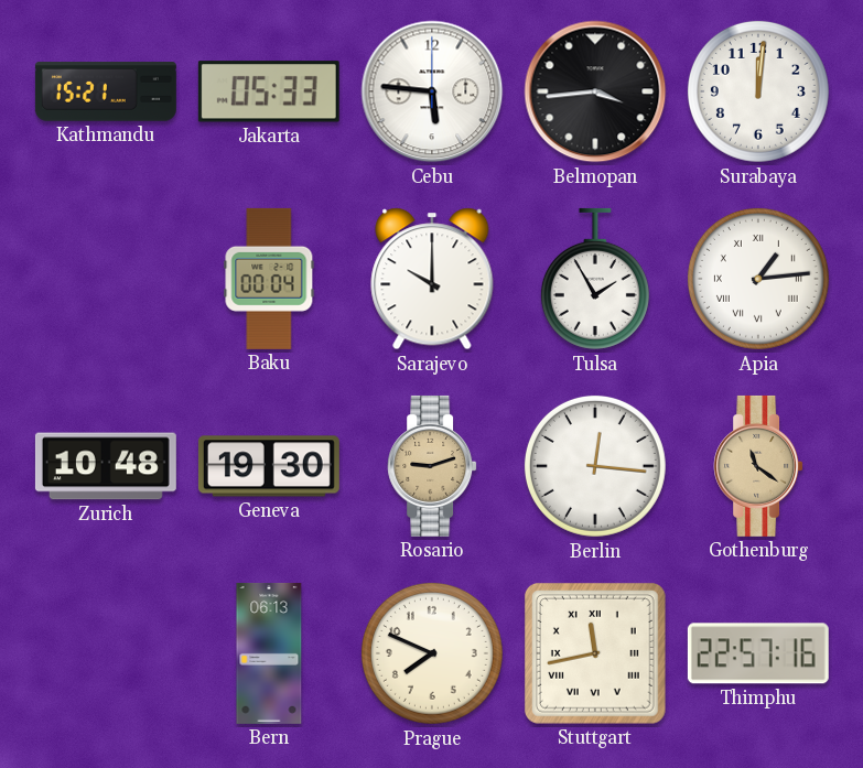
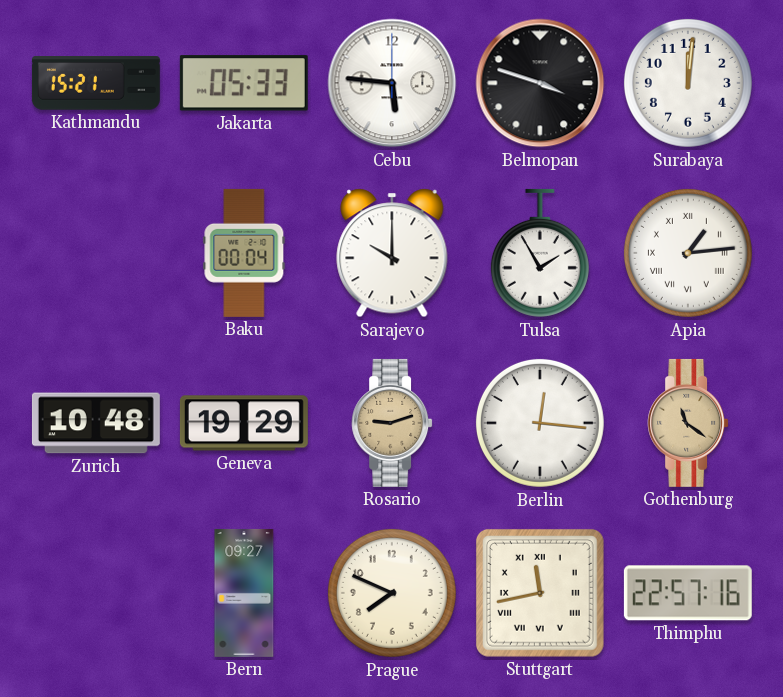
Belmopan: 3:44 -> 3:48 (540, 83)
Geneva: 19:30 -> 19:29 (244, 423)
Bern: 06:13 -> 09:27 (244, 593)
